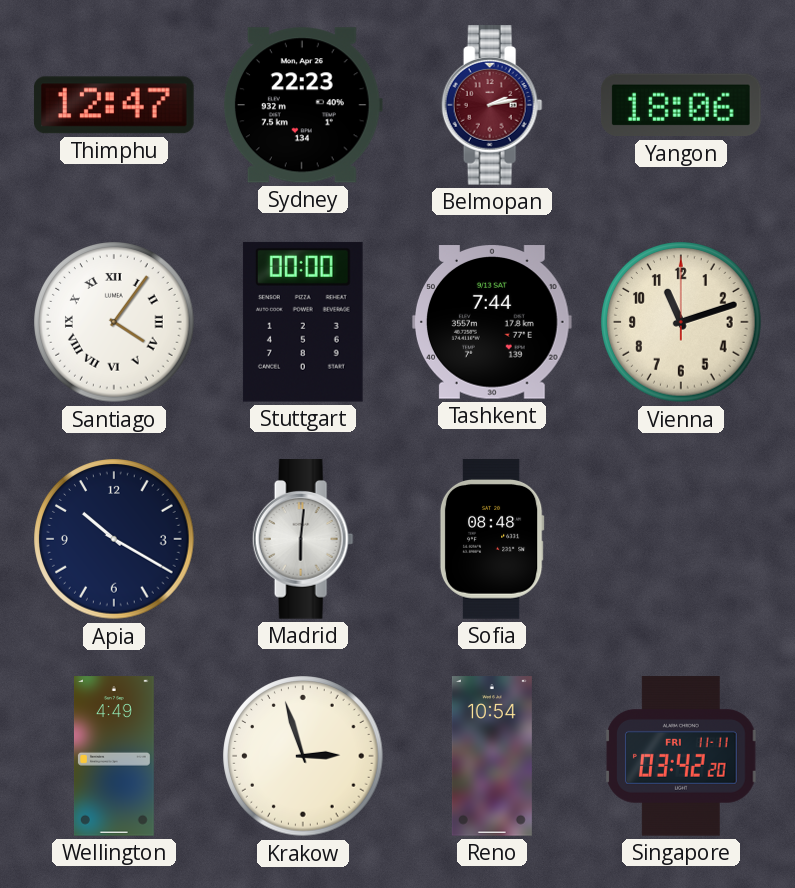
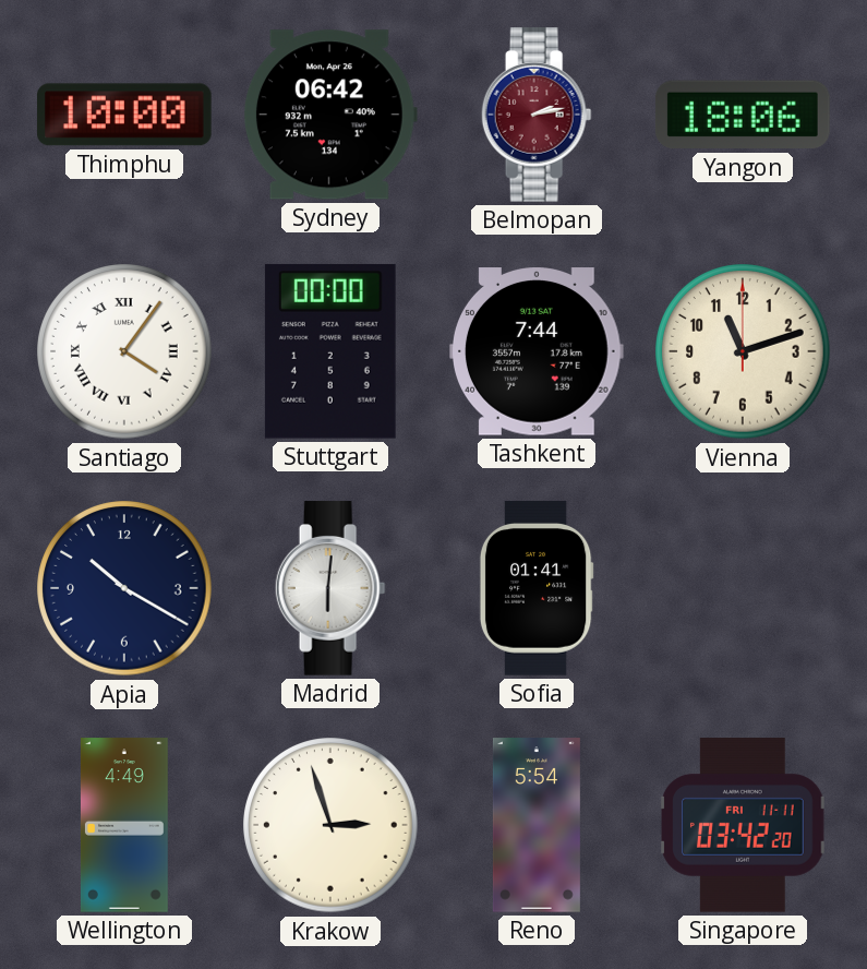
Thimphu: 12:47 -> 10:00 (124, 115)
Sydney: 22:23 -> 06:42 (330, 115)
Sofia: 08:48 -> 01:41 (537, 588)
Reno: 10:54 -> 5:54 (537, 825)
